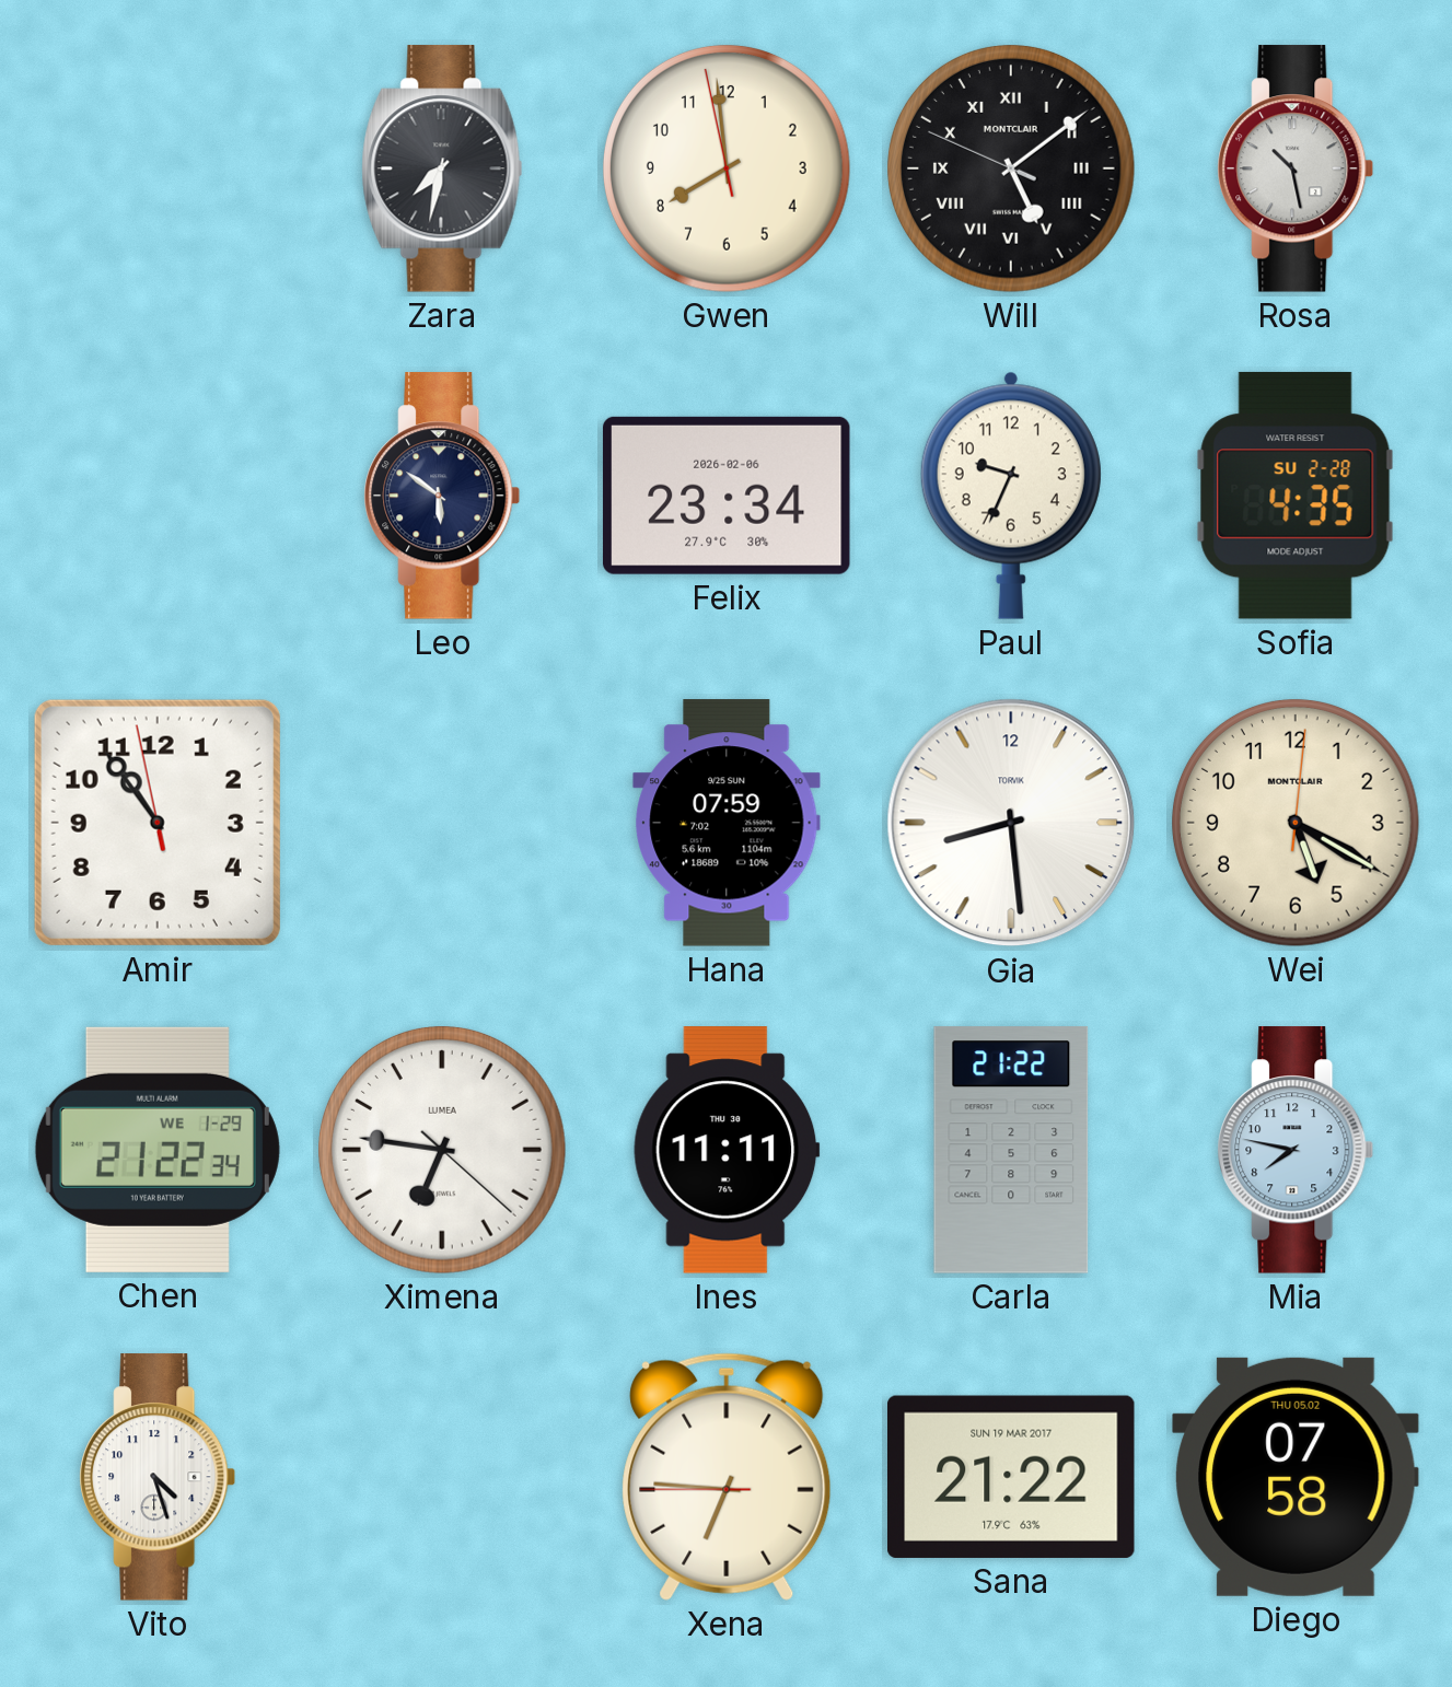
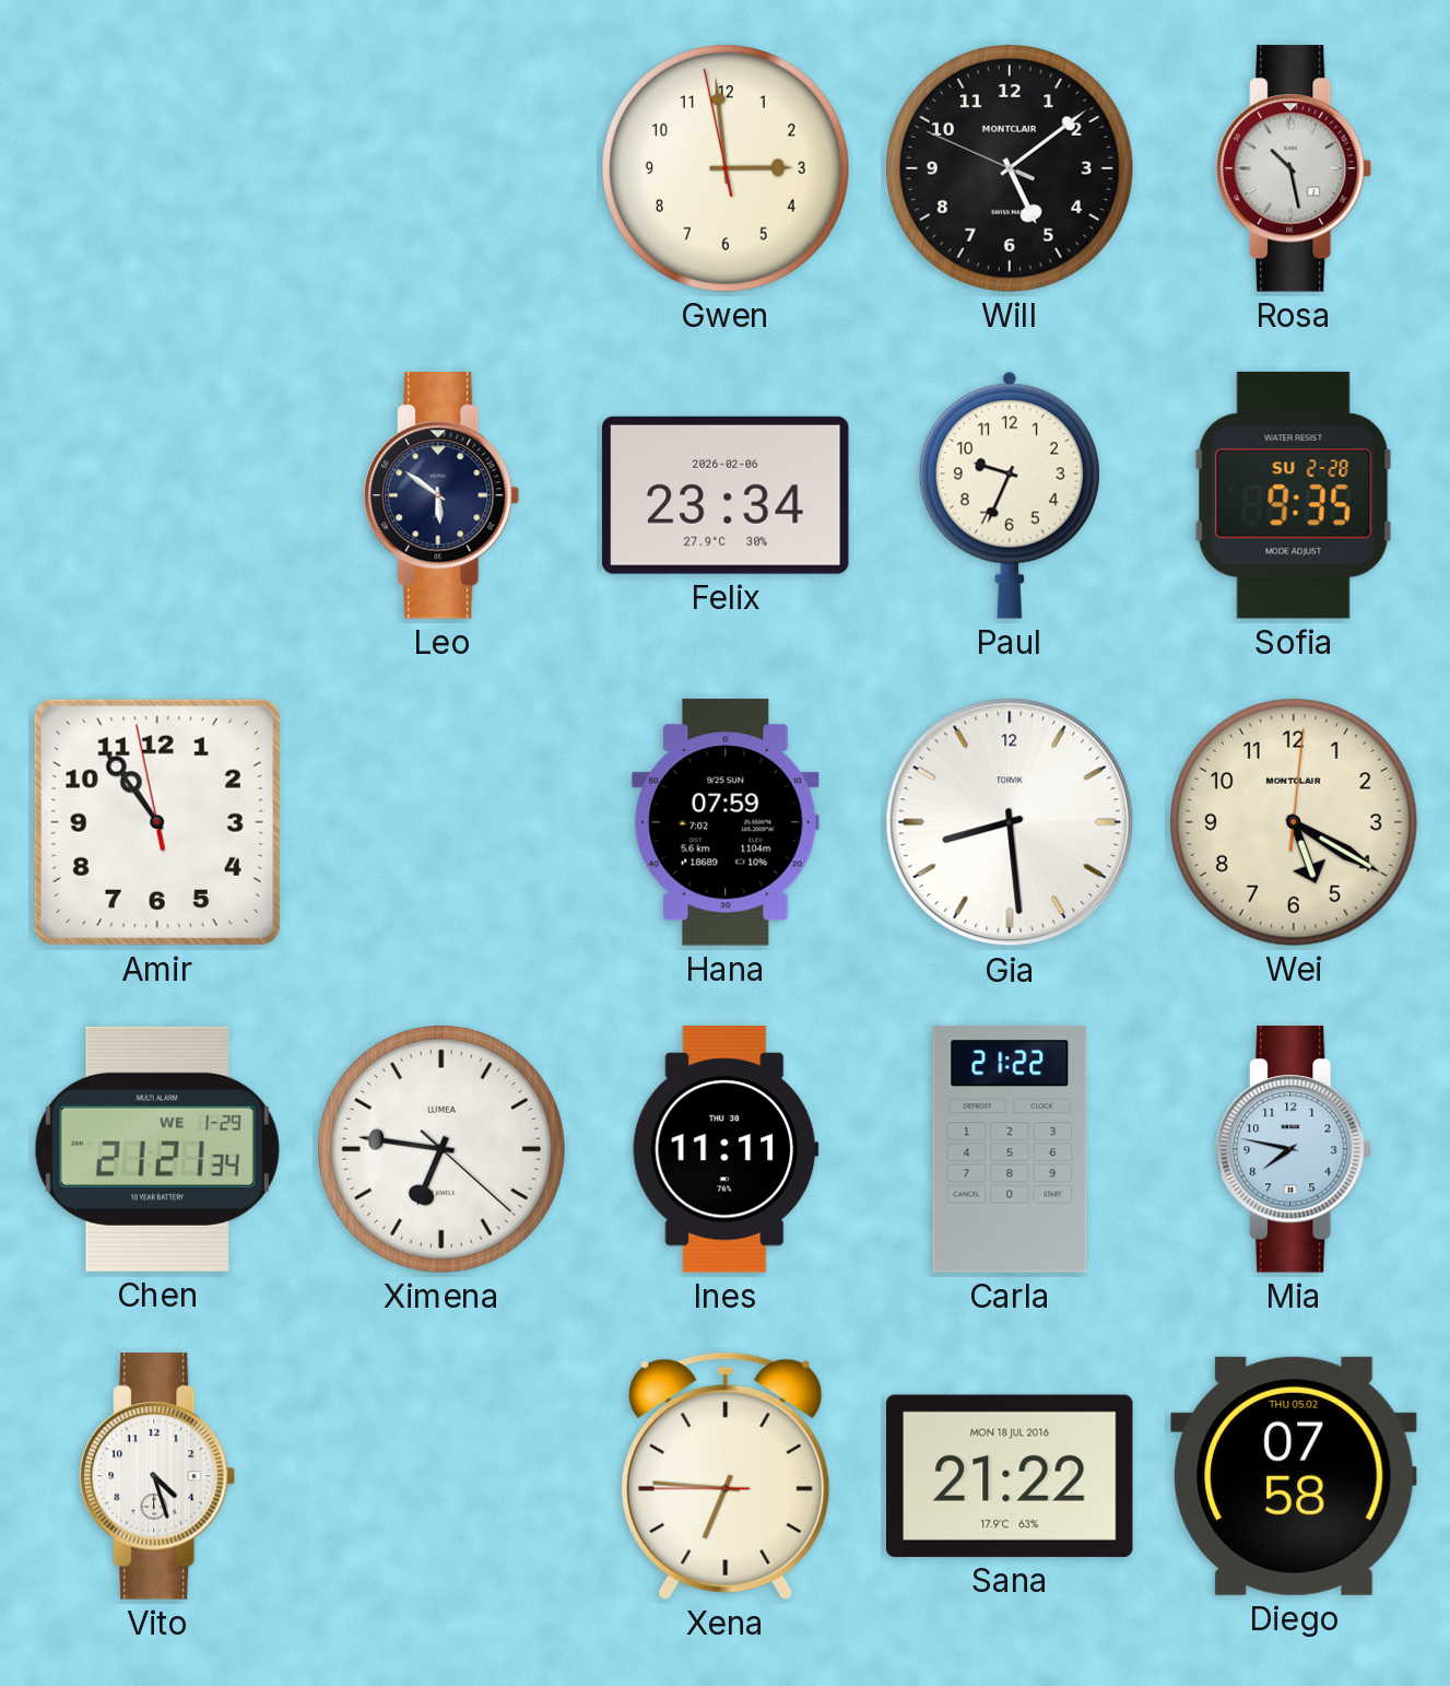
Zara: 7:32 -> none (442, 168)
Gwen: 7:58 -> 2:58 (727, 169)
Will numerals: Roman -> Arabic (1011, 169)
Sofia: 4:35 -> 9:35 (1294, 495)
Chen: 21:22 -> 21:21 (157, 1149)
Sana date: SUN 19 MAR 2017 -> MON 18 JUL 2016 (1010, 1476)
